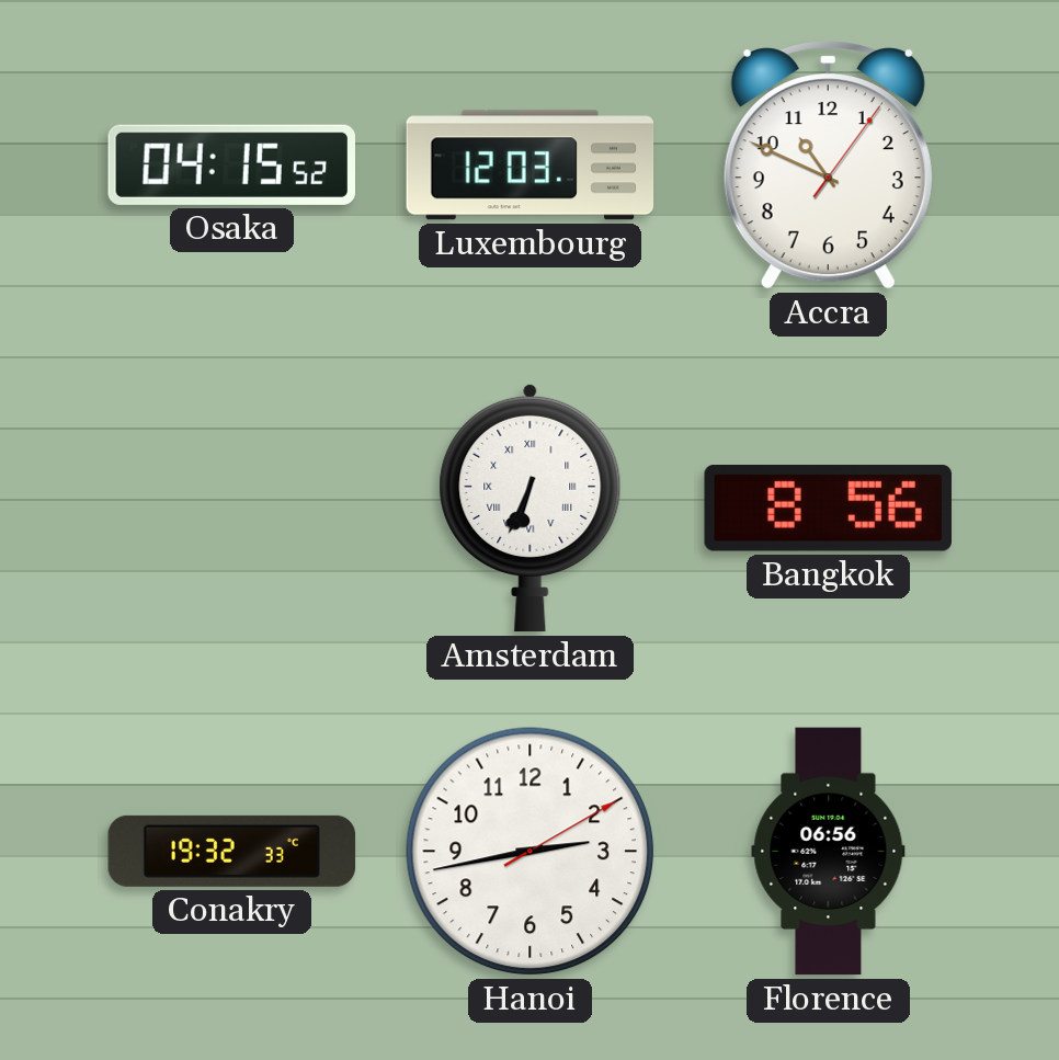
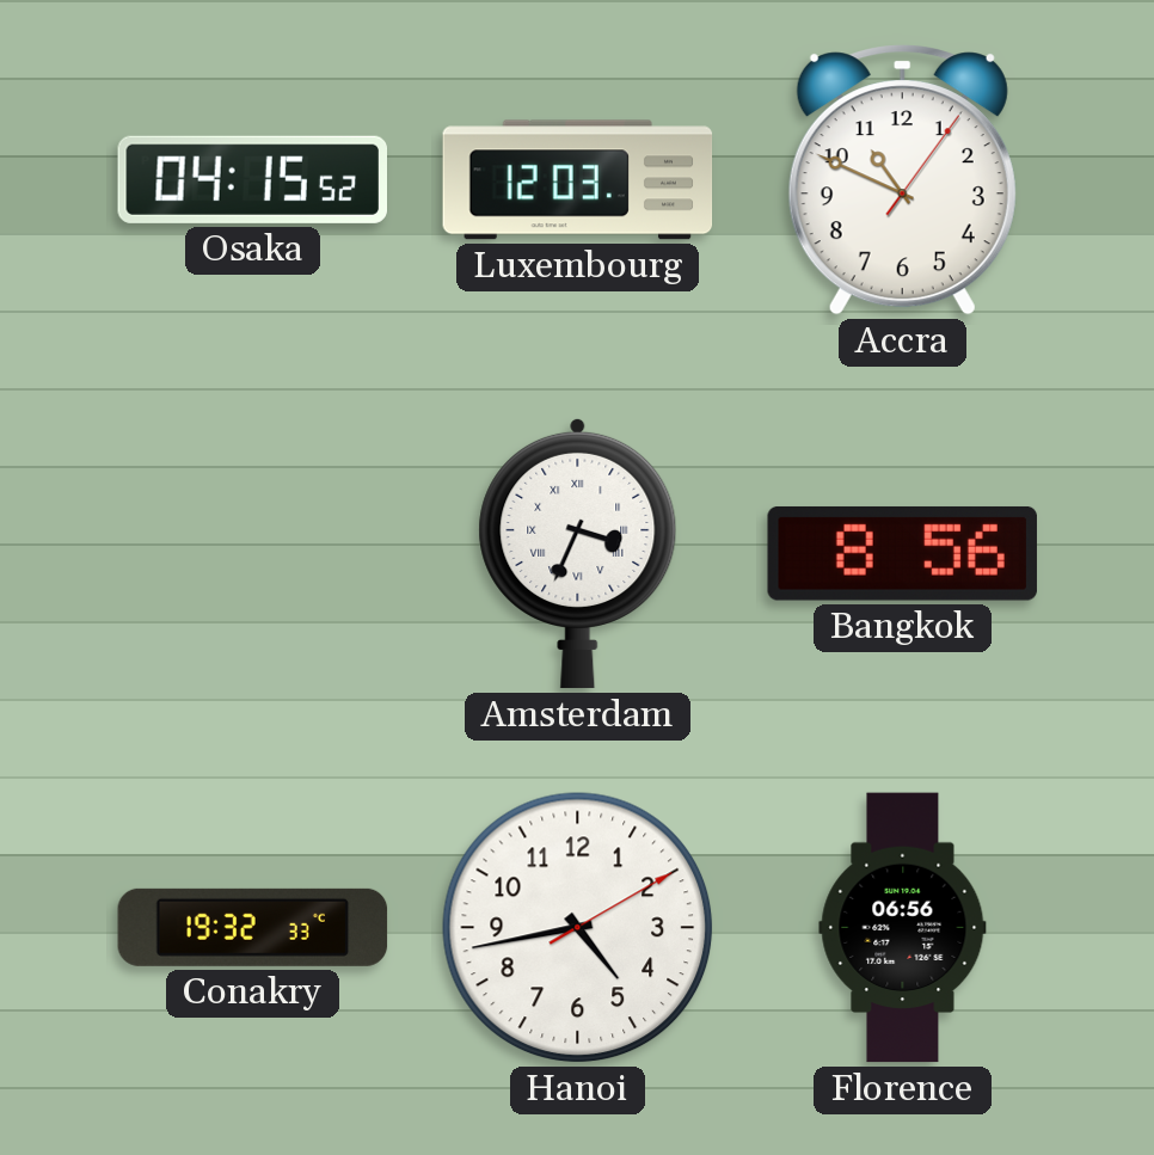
Amsterdam: 6:34 -> 3:34 (578, 553)
Hanoi: 2:43 -> 4:43 (578, 928)
